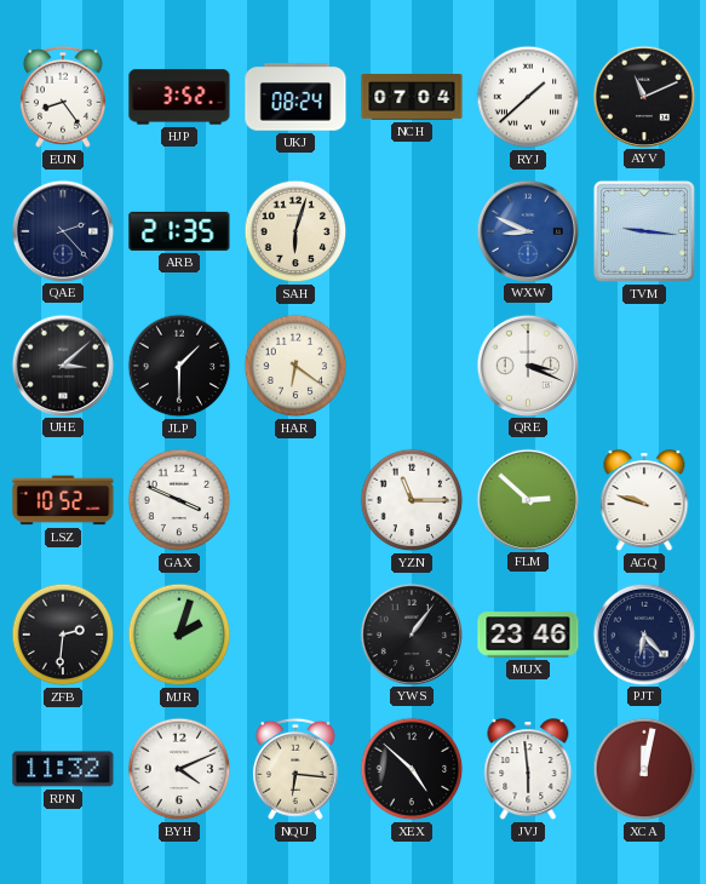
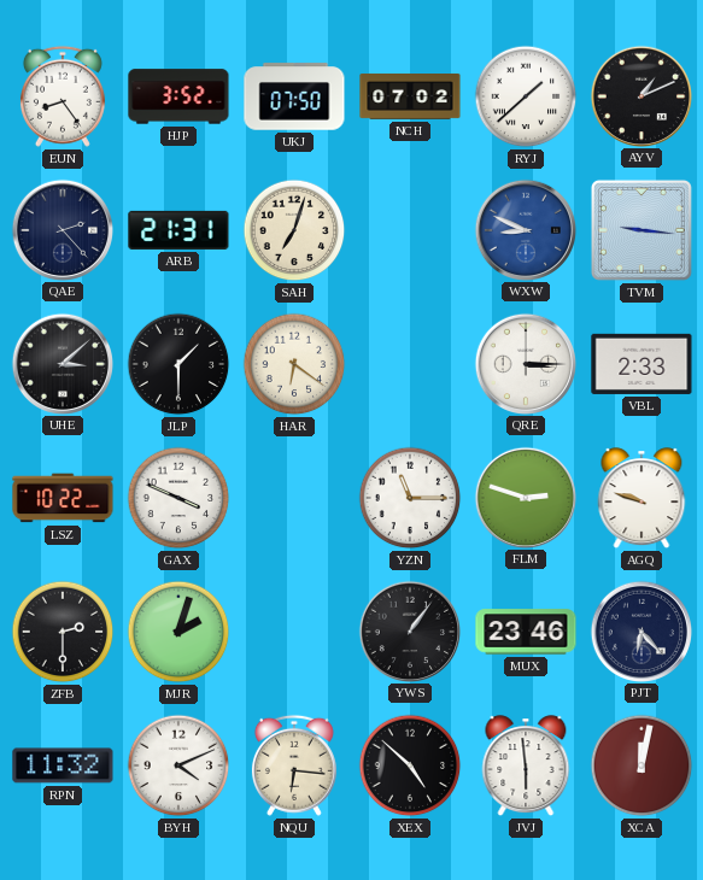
UKJ: 08:24 -> 07:50 (294, 96)
NCH: 07:04 -> 07:02 (410, 98)
AYV: 11:11 -> 1:11 (640, 95)
ARB: 21:35 -> 21:31 (178, 230)
SAH: 6:03 -> 7:03 (294, 230)
QRE: 3:19 -> 3:15 (525, 363)
VBL: none -> 2:33 (642, 364)
LSZ: 10:52 -> 10:22 (63, 498)
FLM: 2:52 -> 2:48 (525, 497)
ZFB: 2:31 -> 2:30 (63, 632)
